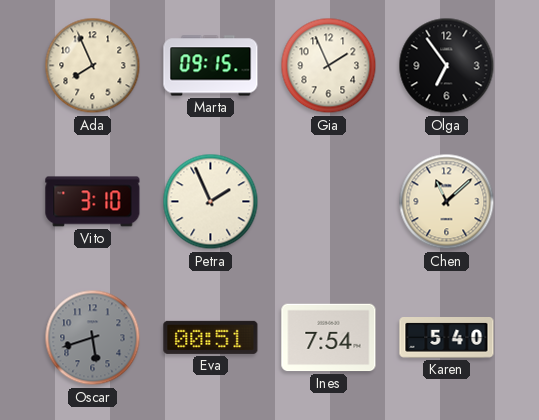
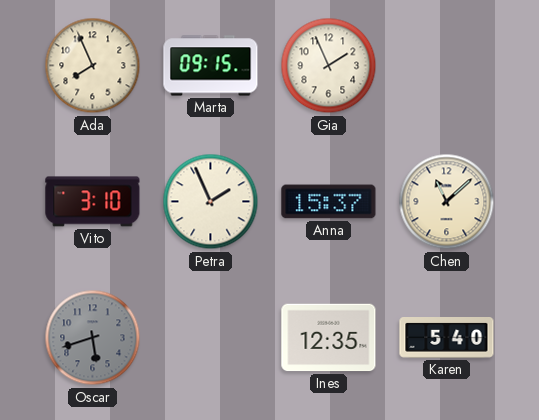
Olga: 6:54 -> none (447, 66)
Anna: none -> 15:37 (329, 202)
Eva: 00:51 -> none (211, 337)
Ines: 7:54 -> 12:35 (329, 338)
